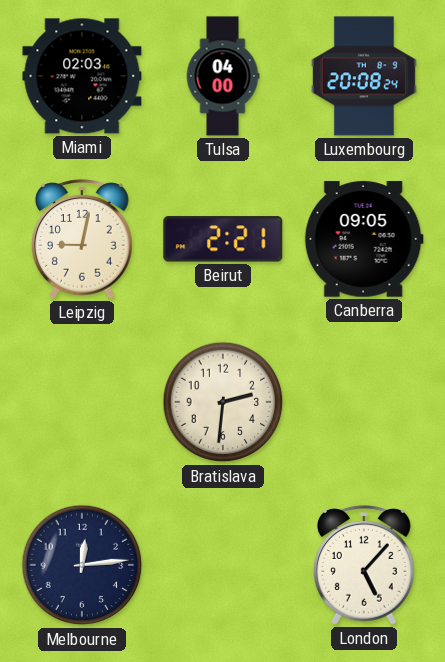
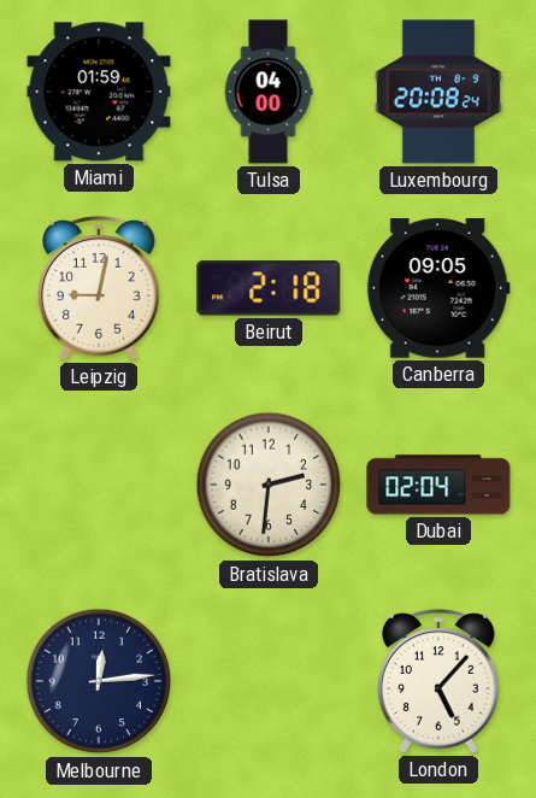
Miami: 02:03 -> 01:59 (99, 92)
Beirut: 2:21 -> 2:18 (269, 288)
Dubai: none -> 02:04 (438, 485)
